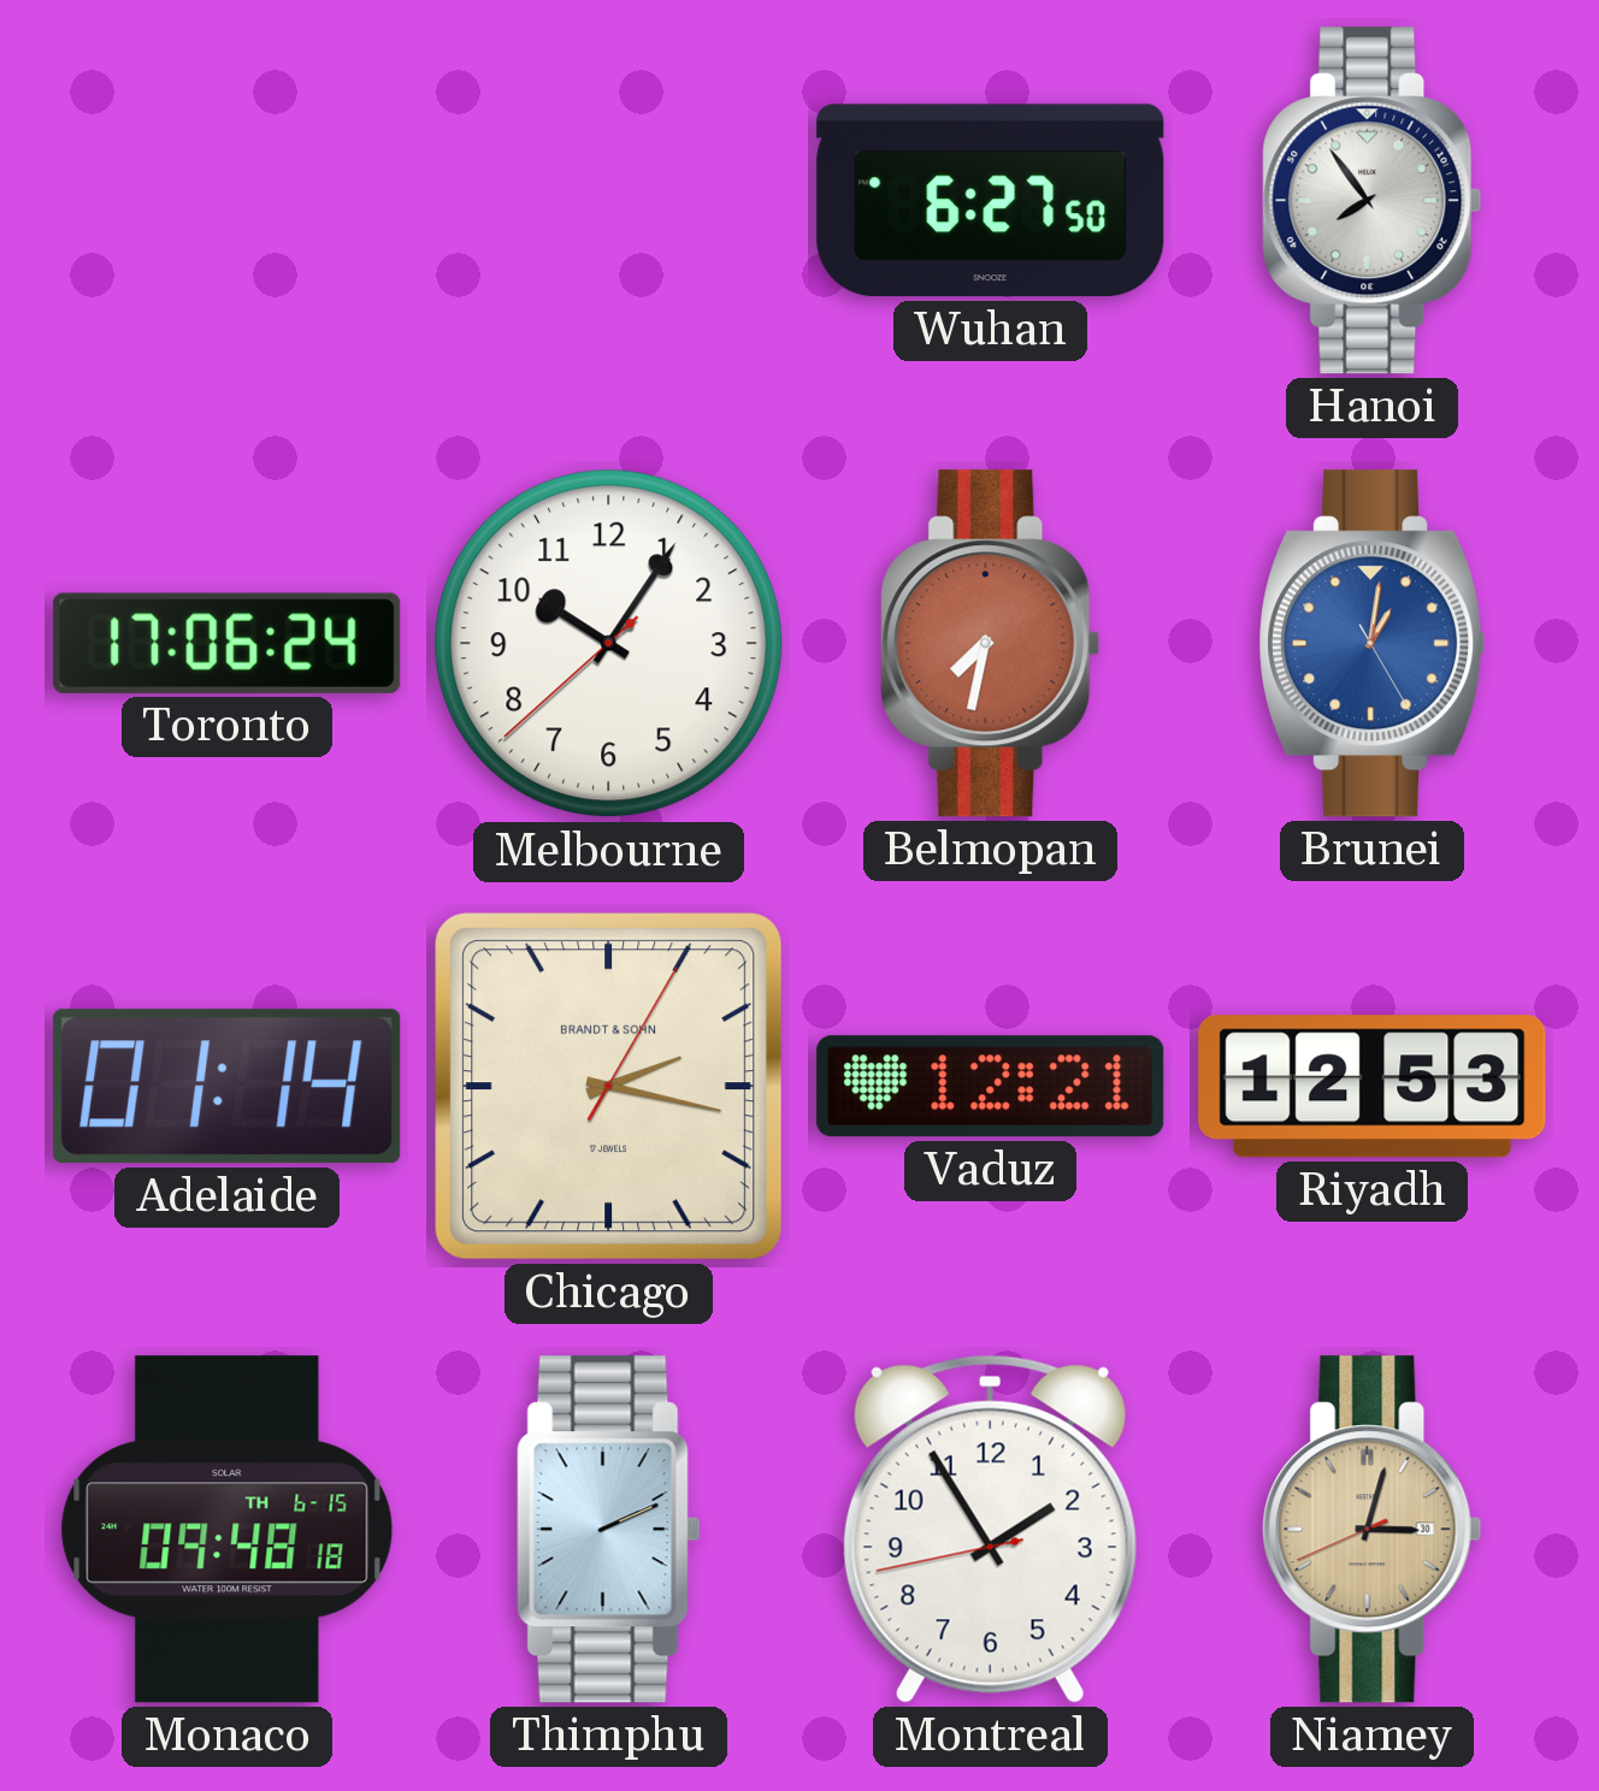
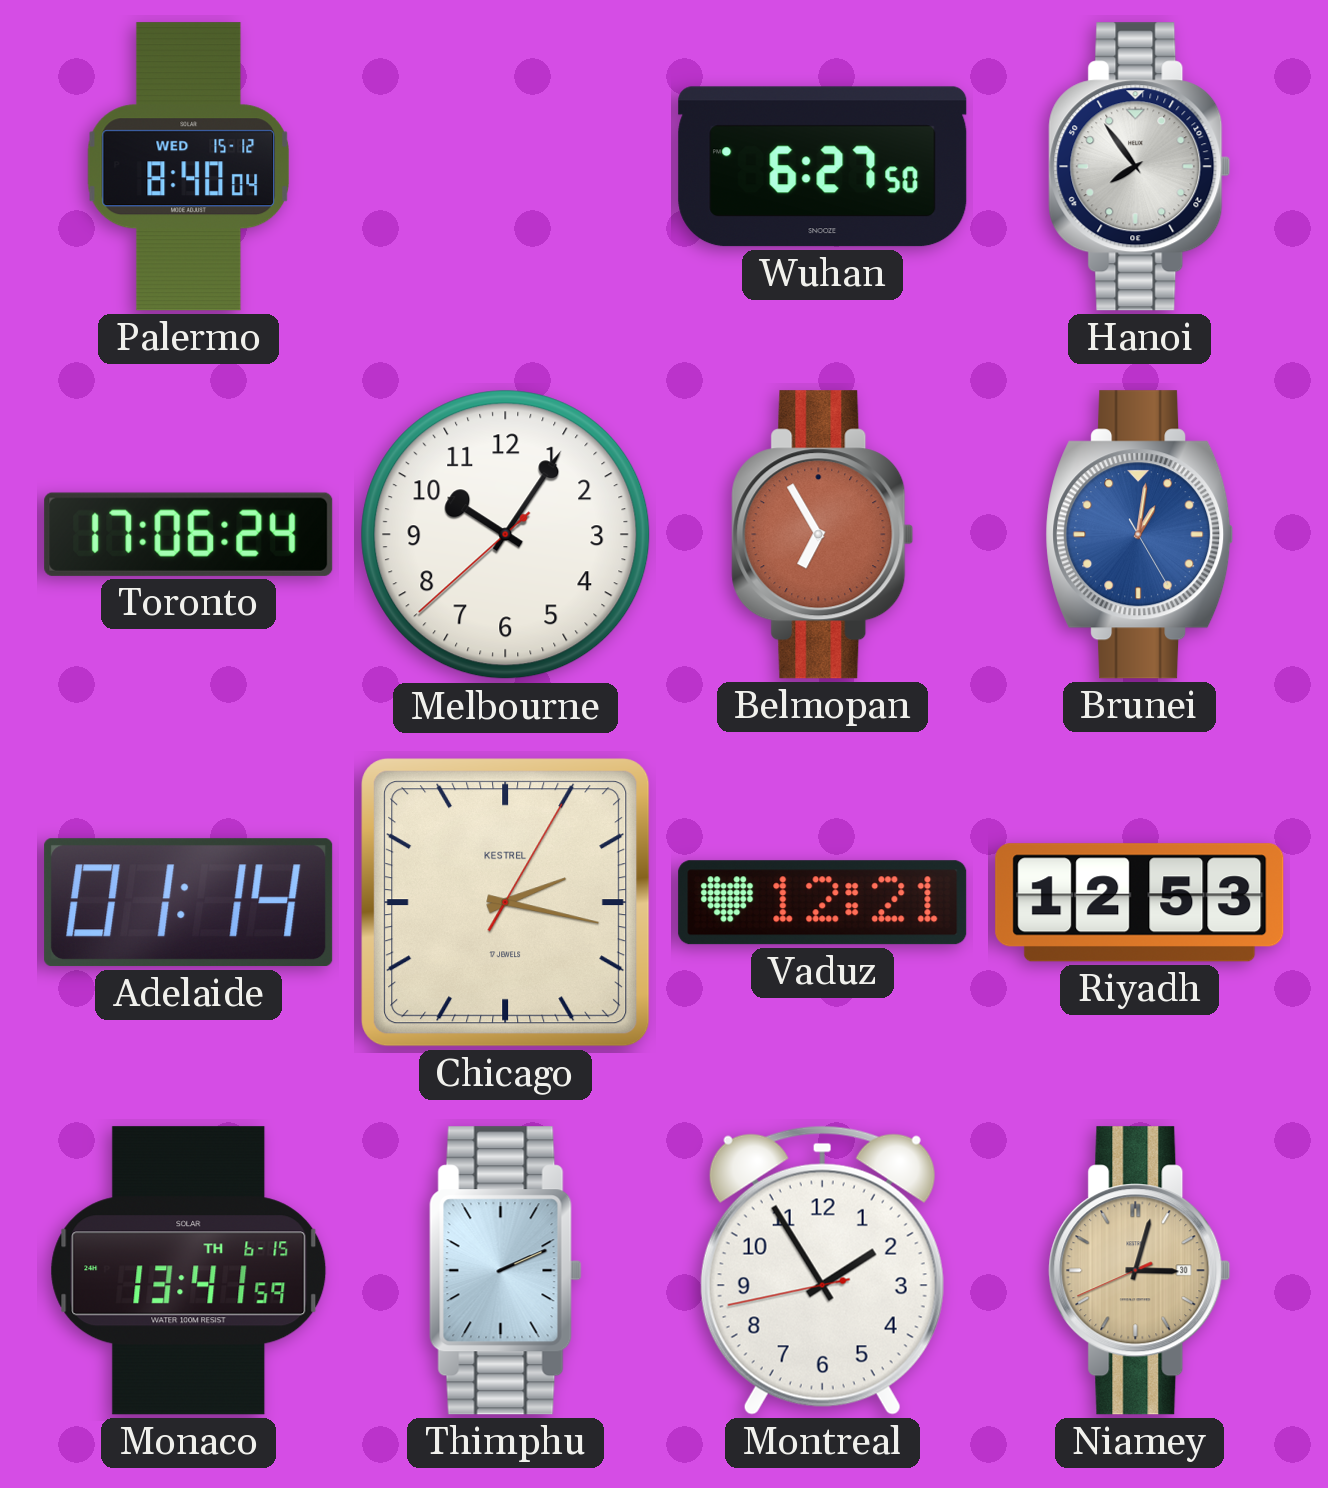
Palermo: none -> 8:40 (188, 167)
Belmopan: 7:32 -> 6:55 (823, 535)
Chicago brand: BRANDT & SOHN -> KESTREL (506, 903)
Monaco: 09:48 -> 13:41 (189, 1271)
